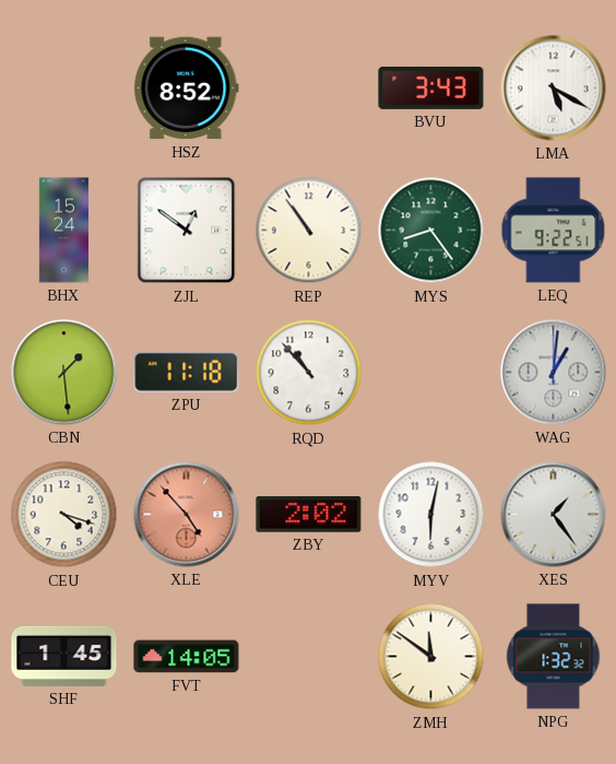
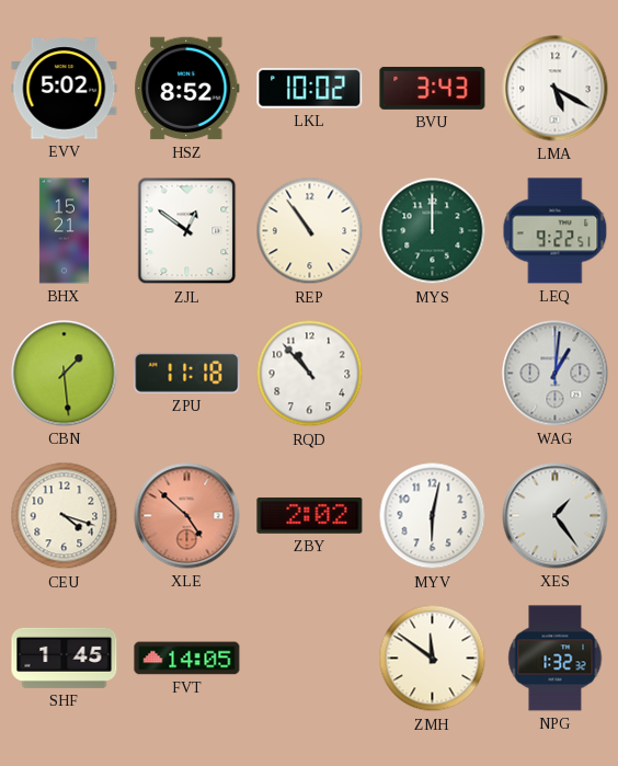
EVV: none -> 5:02 (65, 89)
LKL: none -> 10:02 (310, 88)
BHX: 15:24 -> 15:21 (64, 231)
MYS: 8:24 -> 12:00 (433, 231)
XLE: 4:53 -> 4:52 (187, 516)
